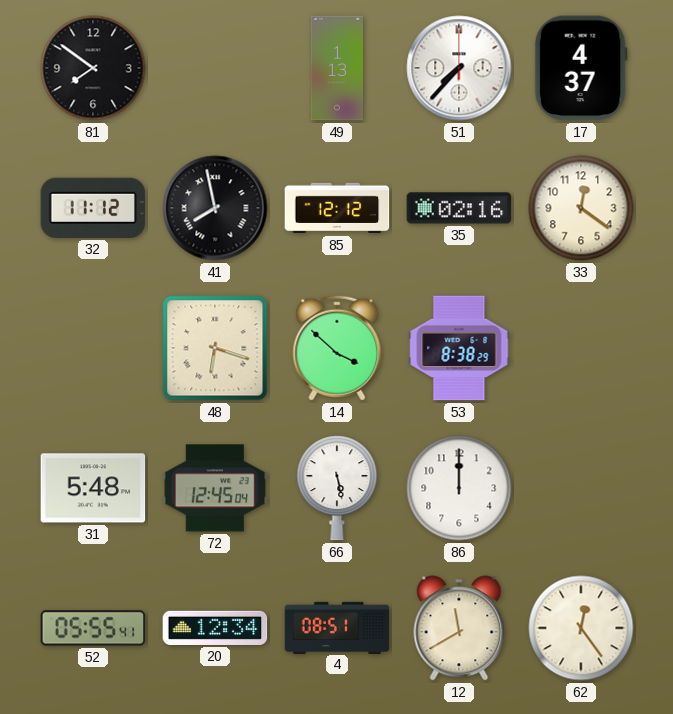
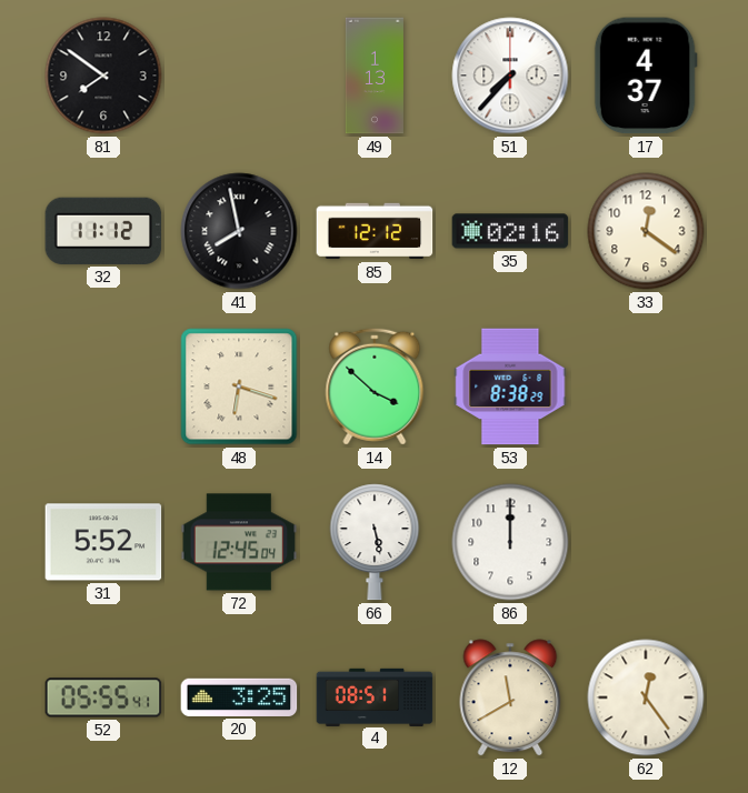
31: 5:48 -> 5:52 (103, 542)
20: 12:34 -> 3:25 (239, 697)
